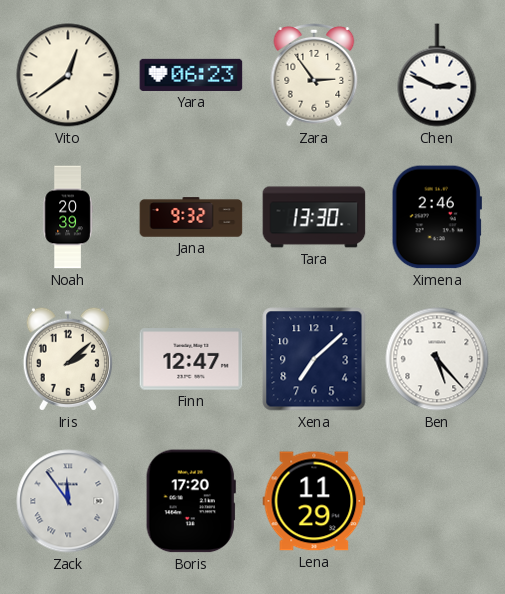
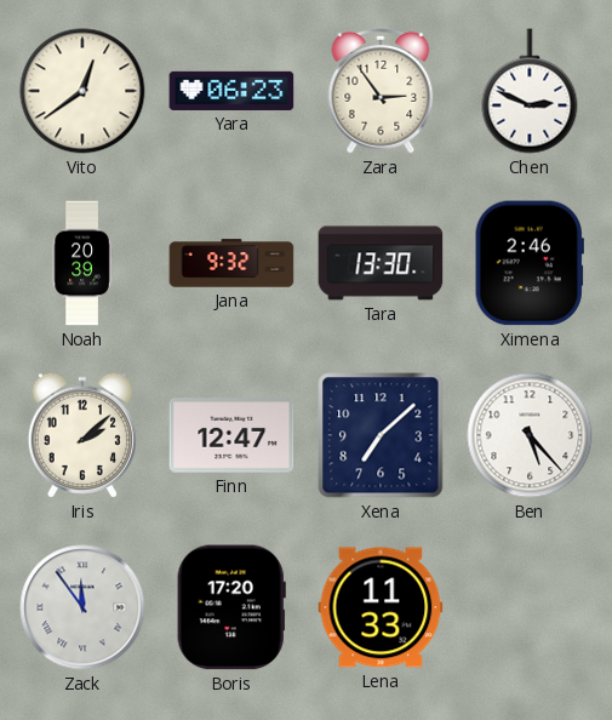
Lena: 11:29 -> 11:33 (381, 607)
